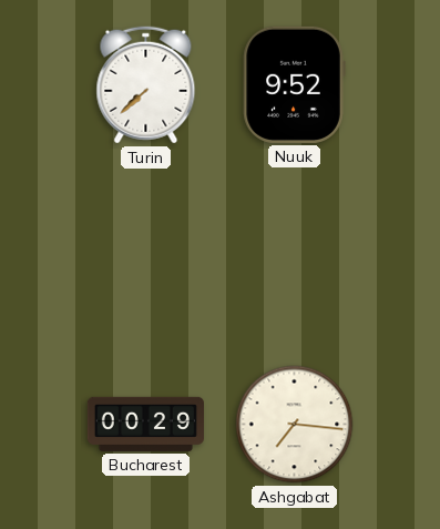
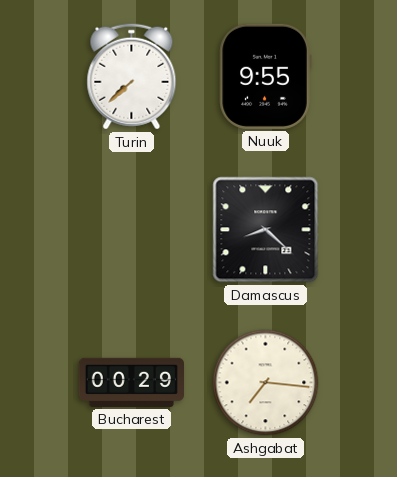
Nuuk: 9:52 -> 9:55 (265, 76)
Damascus: none -> 8:22 (266, 230)
